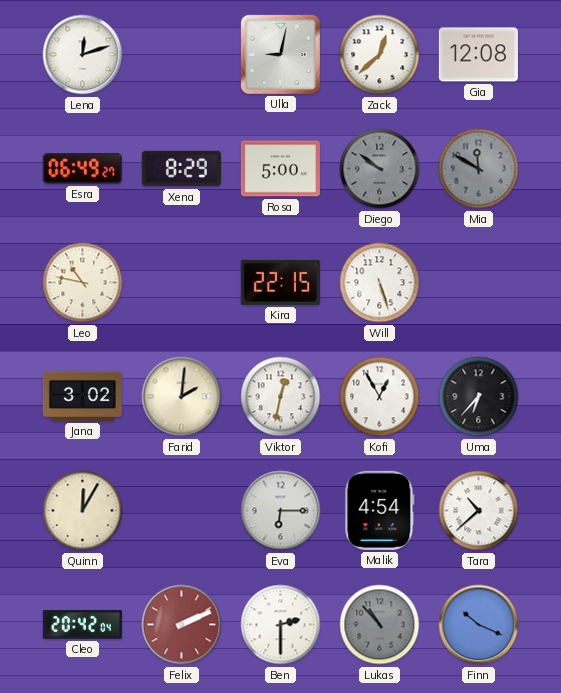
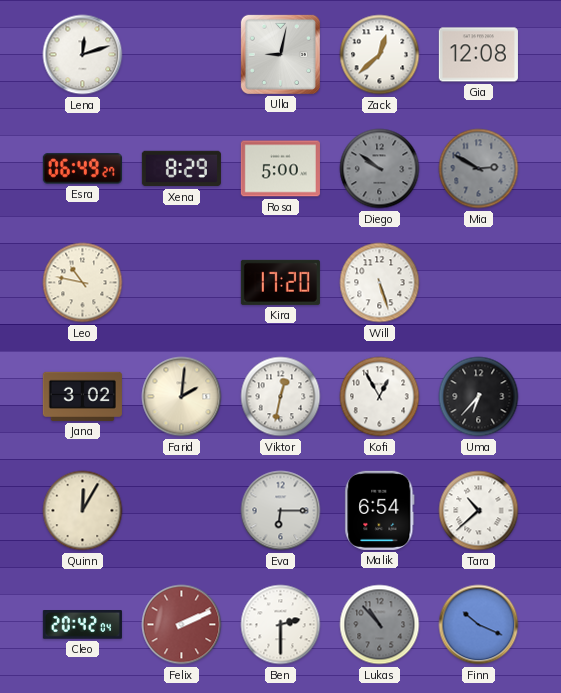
Mia: 11:50 -> 2:50 (479, 169)
Kira: 22:15 -> 17:20 (280, 282)
Malik: 4:54 -> 6:54 (380, 510)
